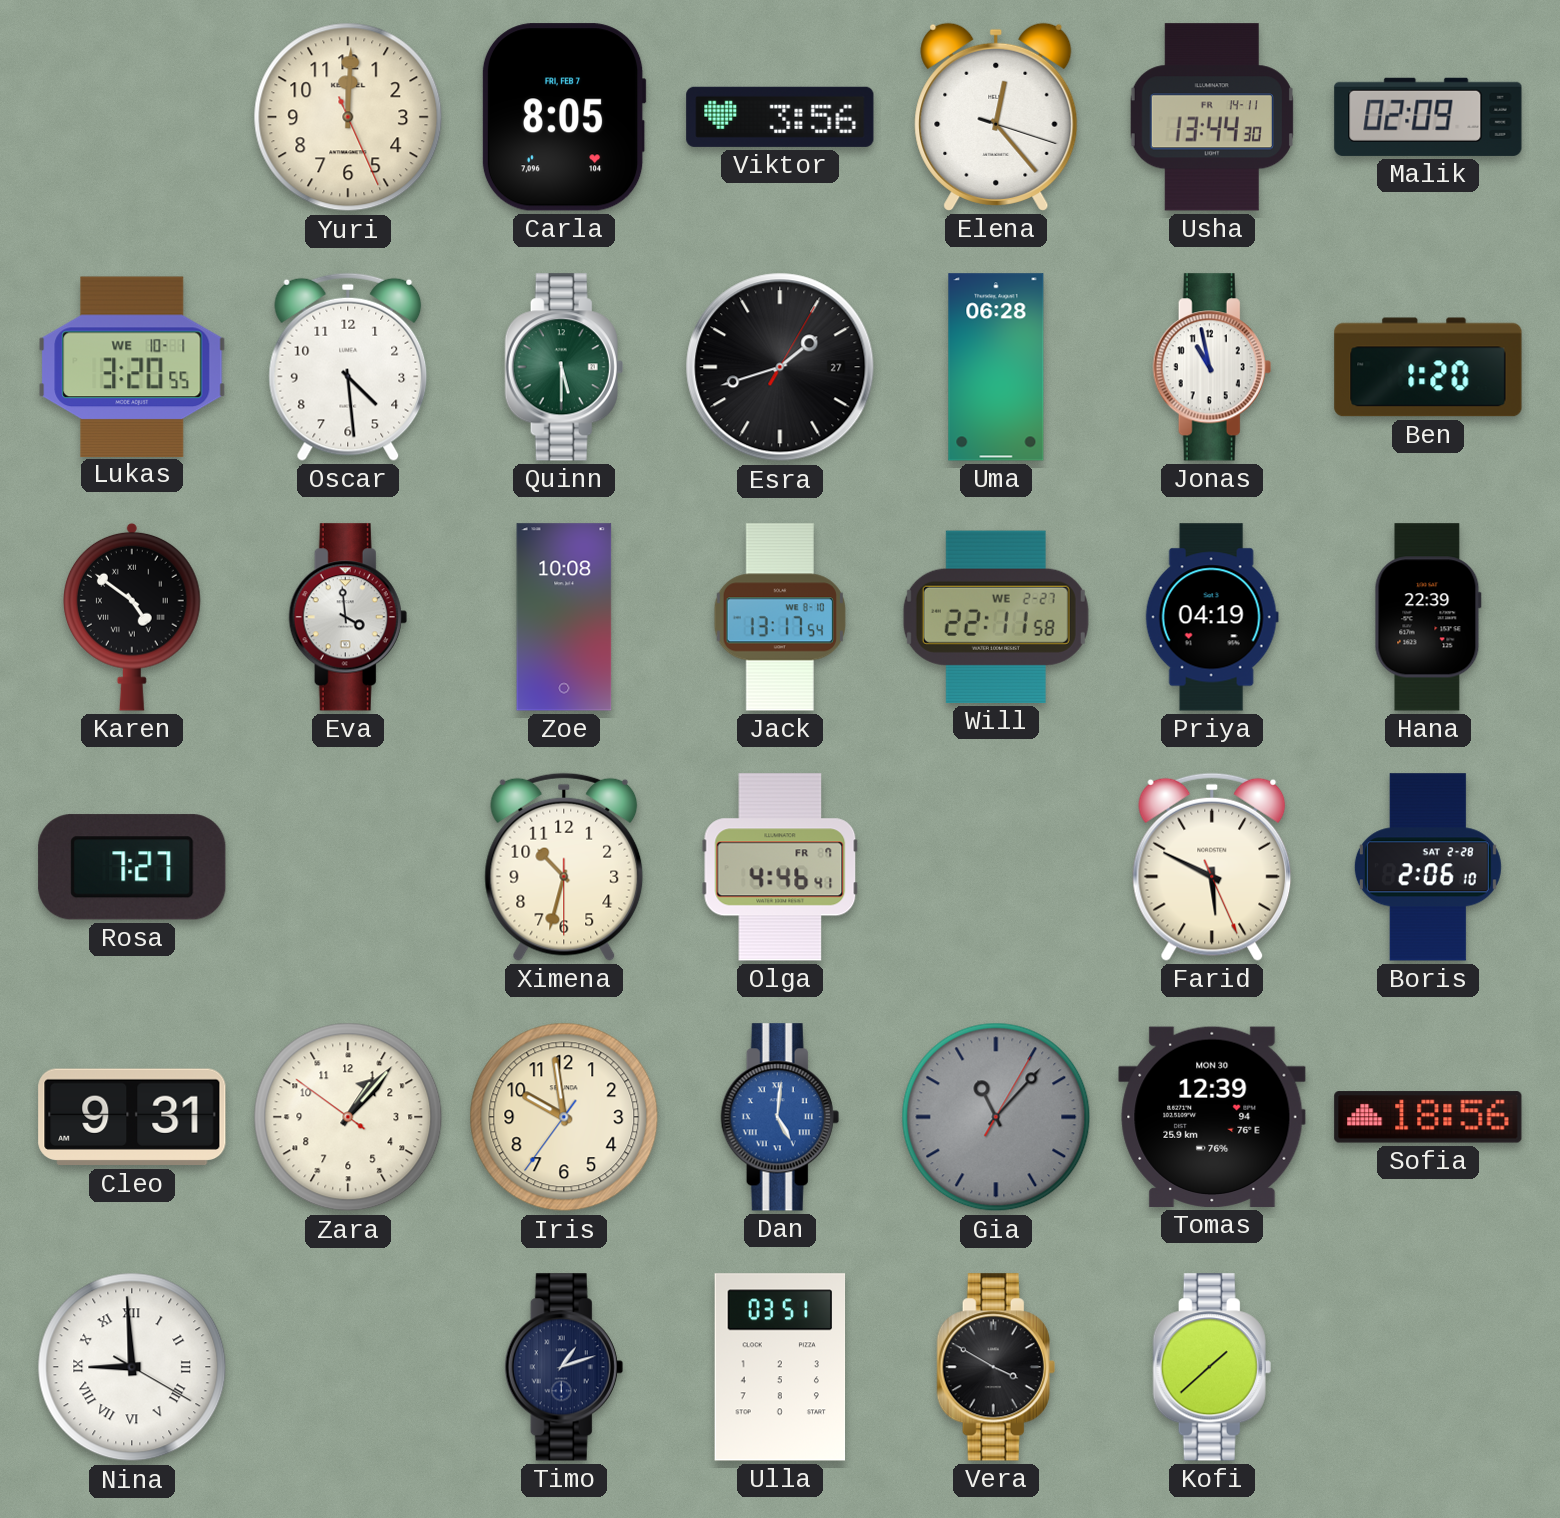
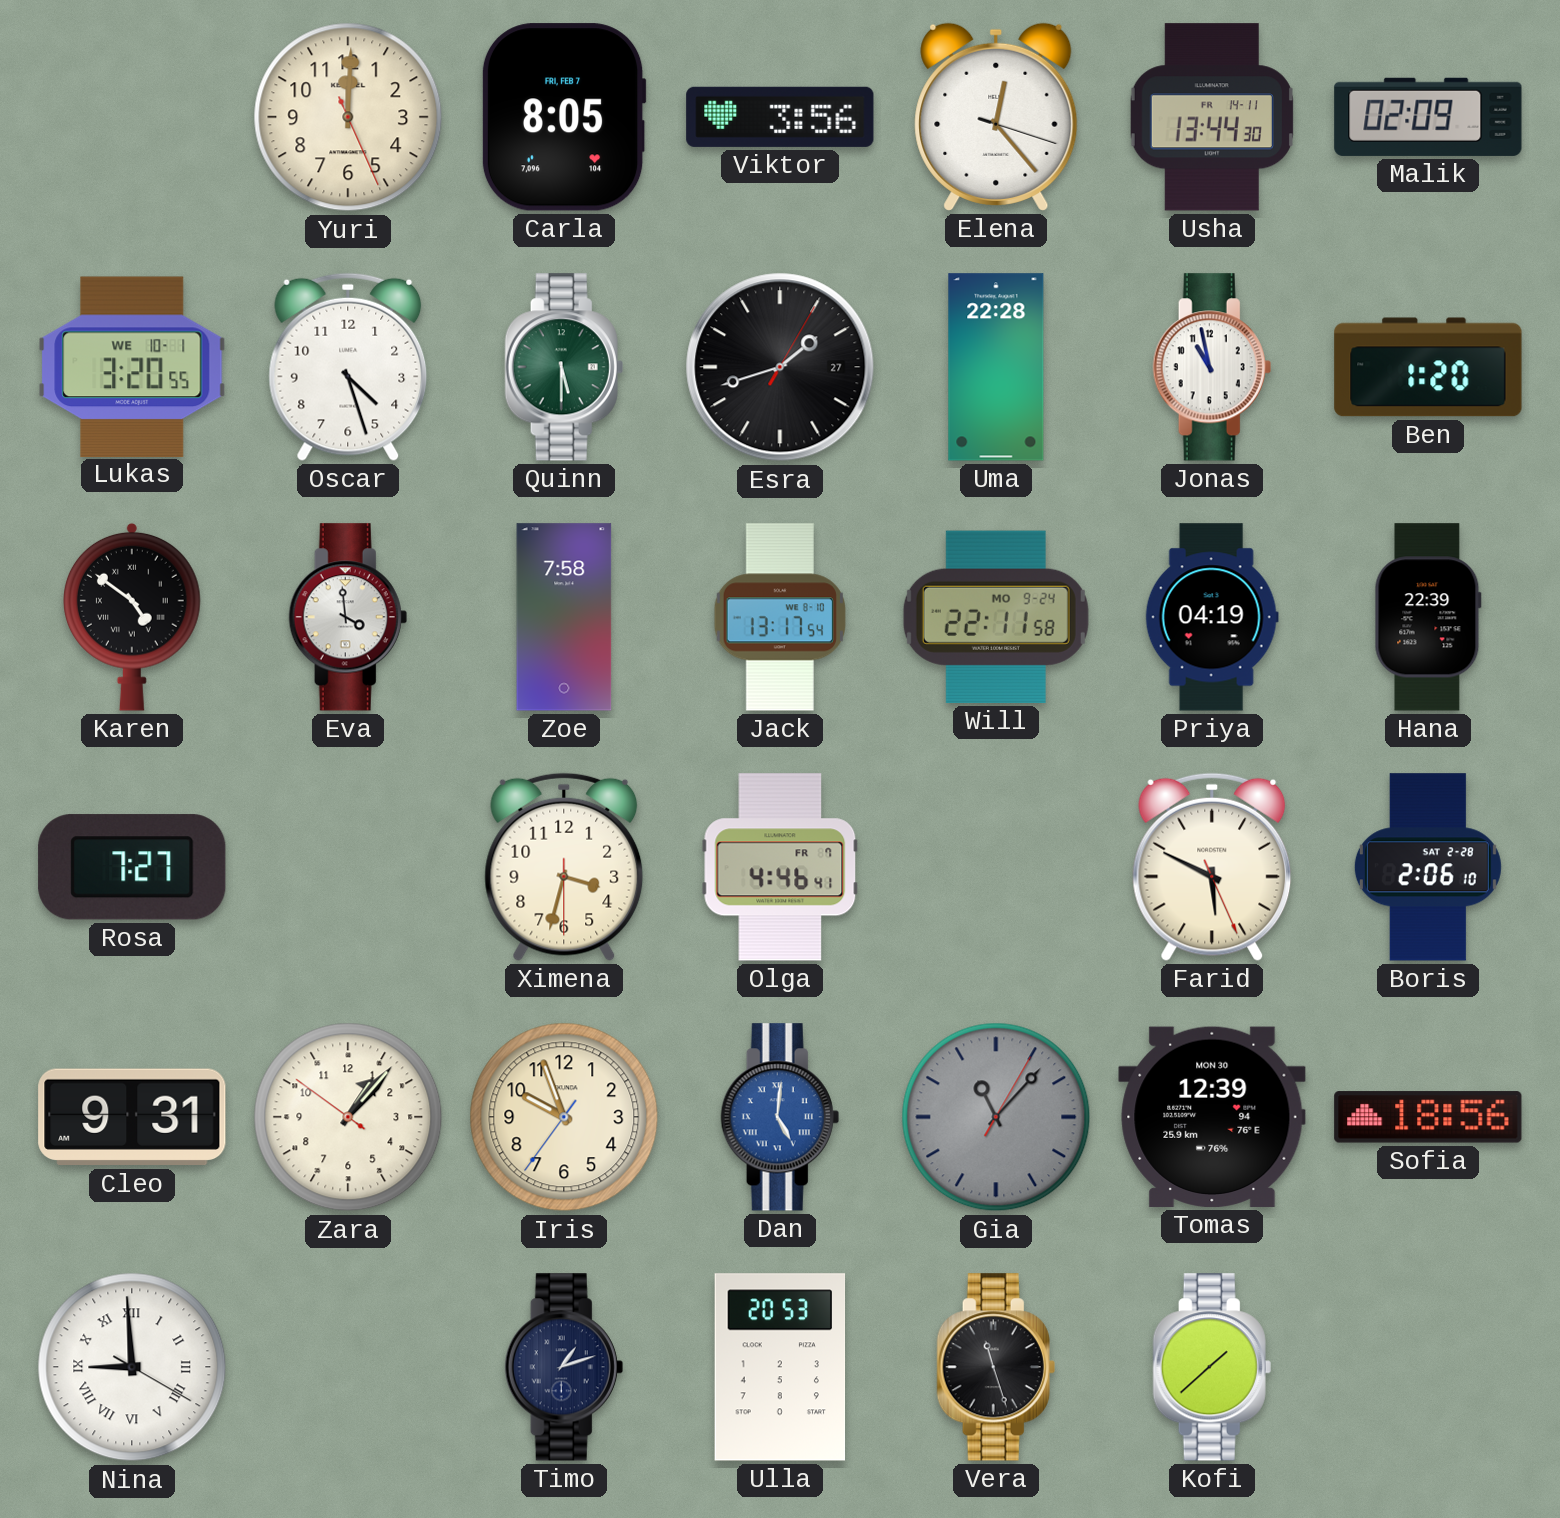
Oscar: 4:29 -> 4:27 (348, 367)
Uma: 06:28 -> 22:28 (996, 367)
Zoe: 10:08 -> 7:58 (564, 617)
Will date: WE 2-27 -> MO 9-24 (996, 617)
Ximena: 10:32 -> 3:32 (564, 867)
Iris: 9:58 -> 9:56 (564, 1117)
Ulla: 03:51 -> 20:53 (780, 1367)
Vera: 3:50 -> 11:27 (996, 1367)
